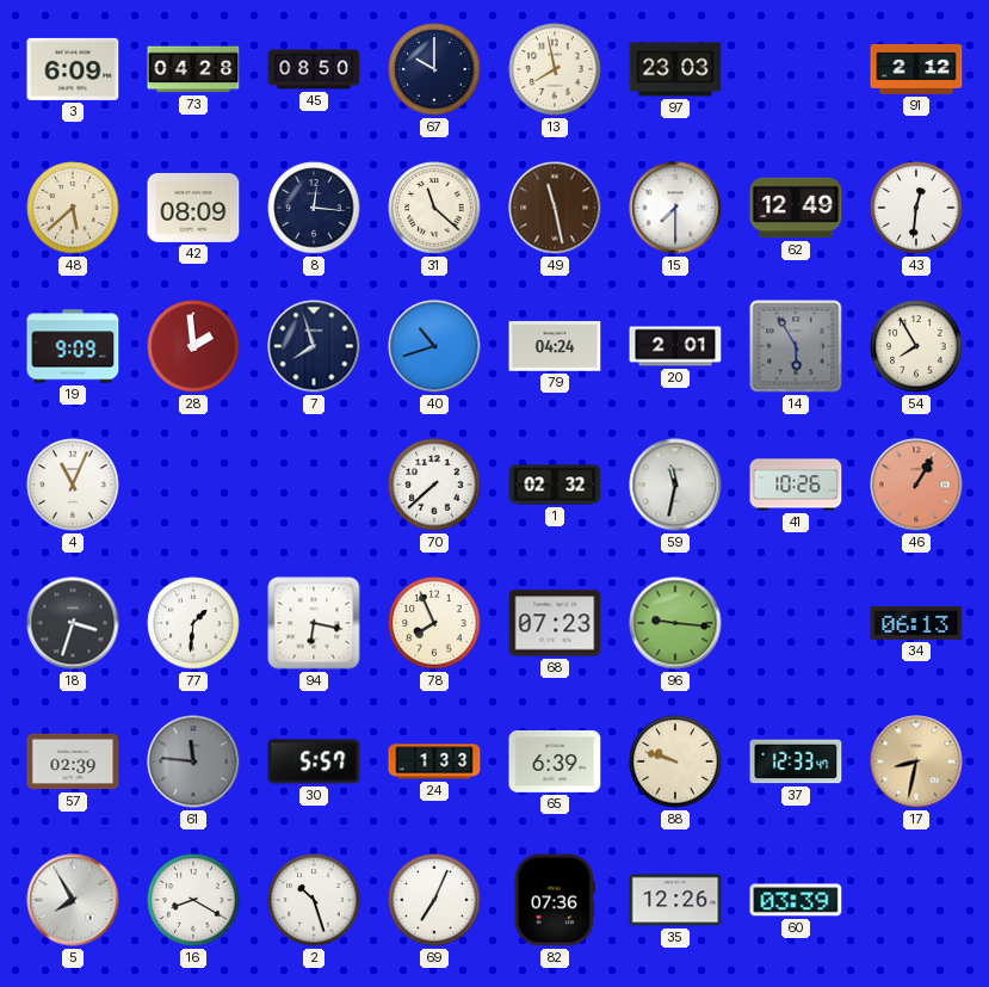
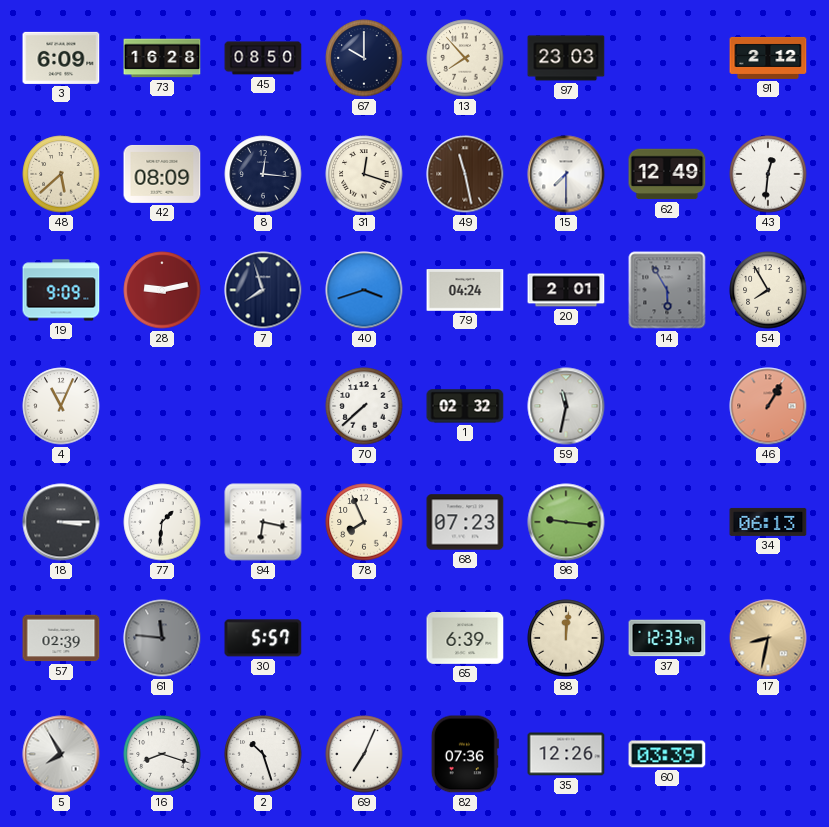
73: 04:28 -> 16:28 (162, 58)
13: 7:58 -> 7:53 (465, 58)
31: 11:22 -> 12:18 (364, 174)
28: 1:59 -> 9:13 (162, 290)
40: 10:42 -> 3:42 (364, 290)
41: 10:26 -> none (796, 485)
18: 3:33 -> 3:15 (61, 522)
24: 1:33 -> none (434, 761)
88: 9:48 -> 12:01 (566, 638)
16: 8:20 -> 8:18 (162, 754)
